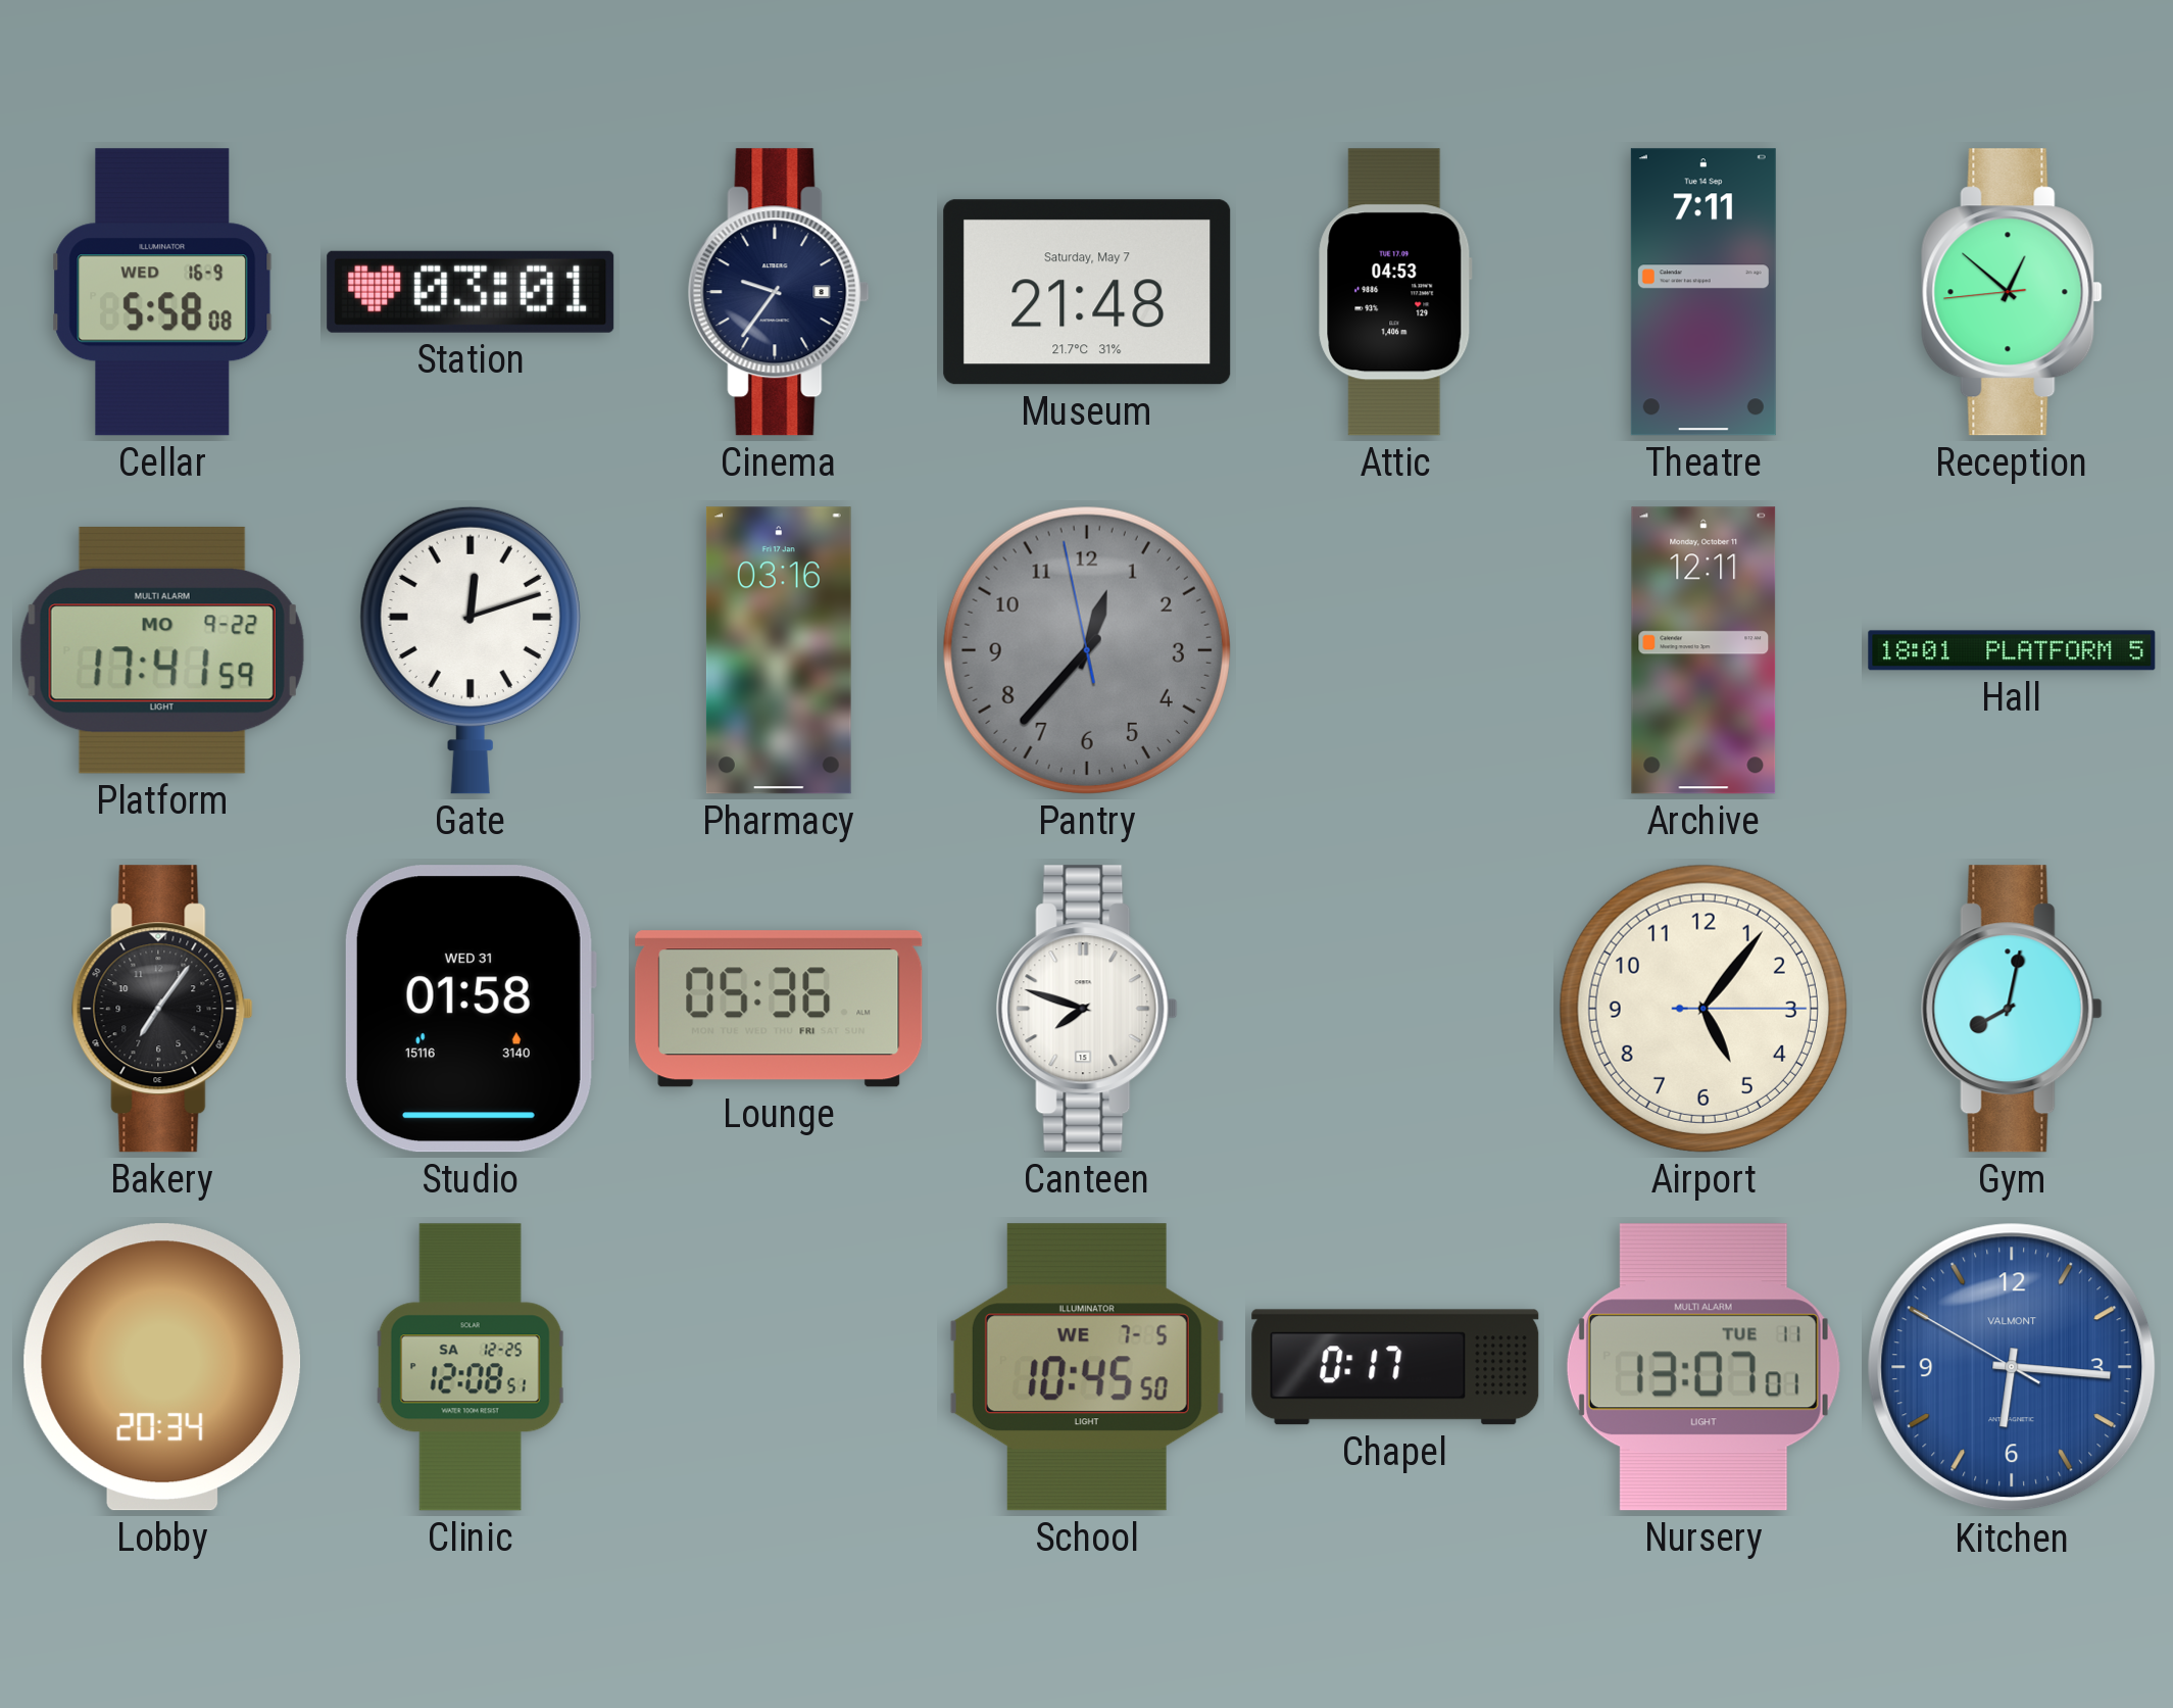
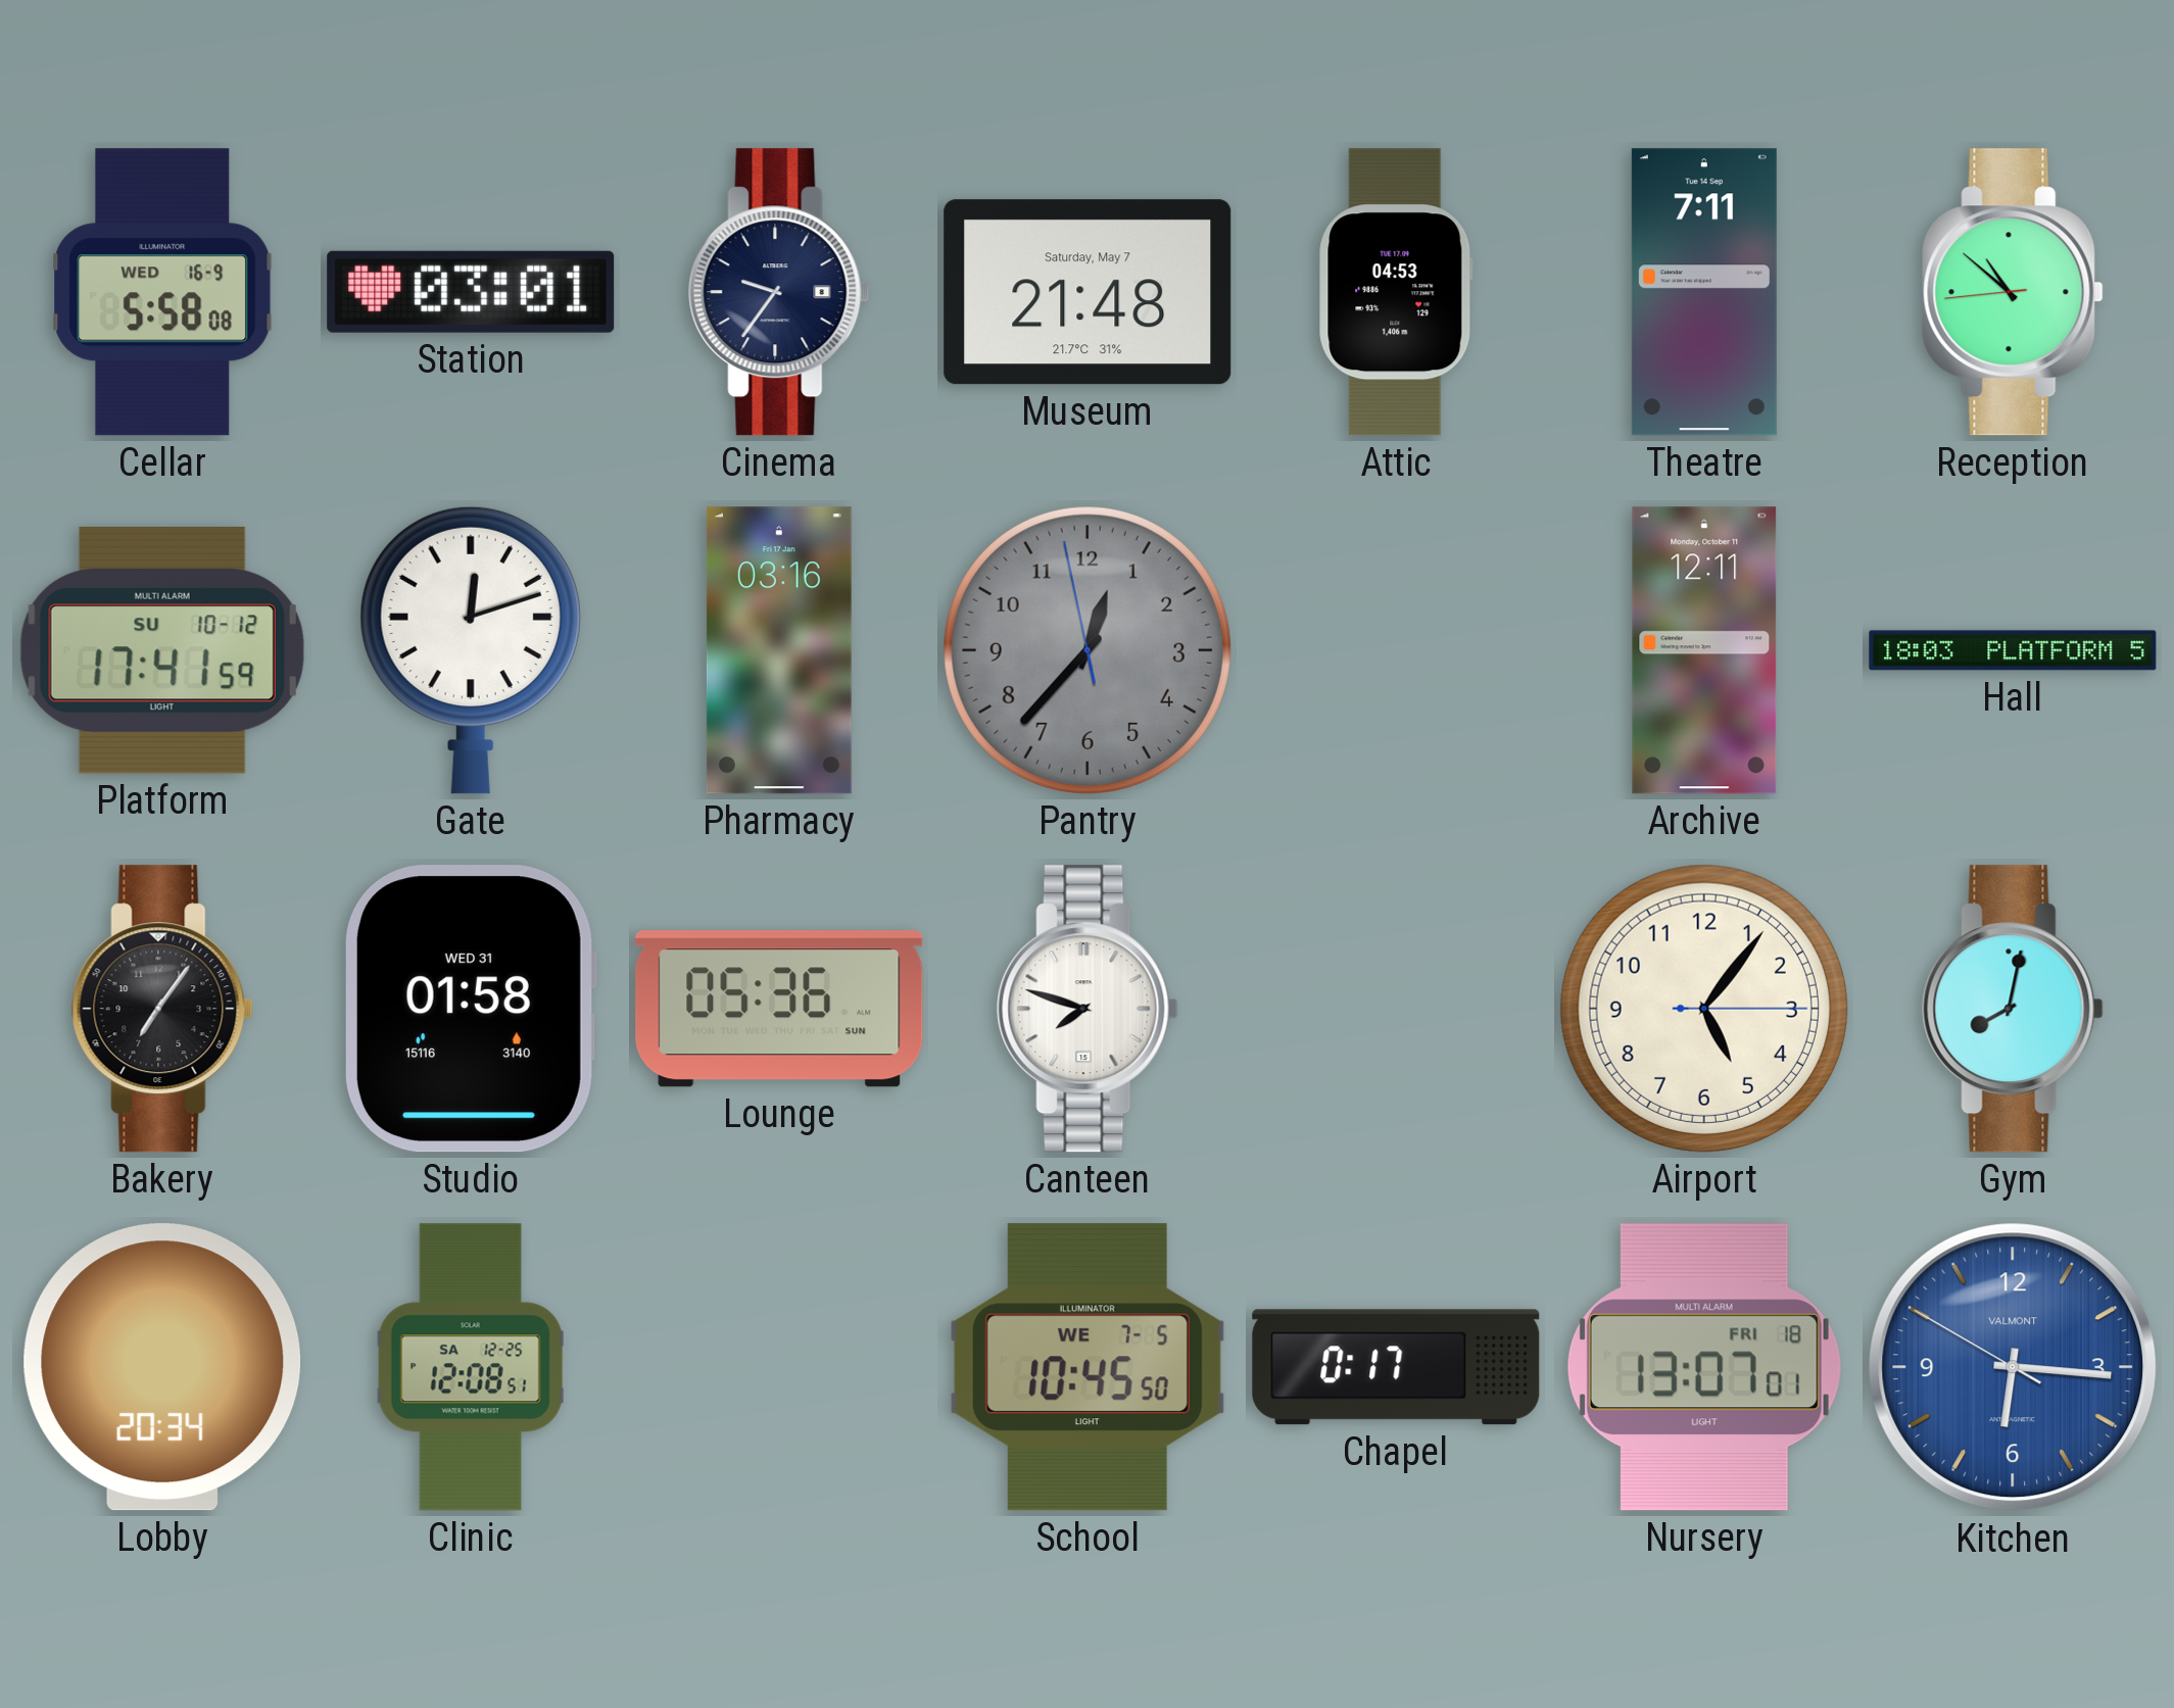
Reception: 12:51 -> 10:51 (2013, 292)
Platform date: MO 9-22 -> SU 10-12 (162, 650)
Hall: 18:01 -> 18:03 (2013, 650)
Lounge date: FRI -> SUN (779, 1009)
Nursery date: TUE 11 -> FRI 18 (1704, 1367)
